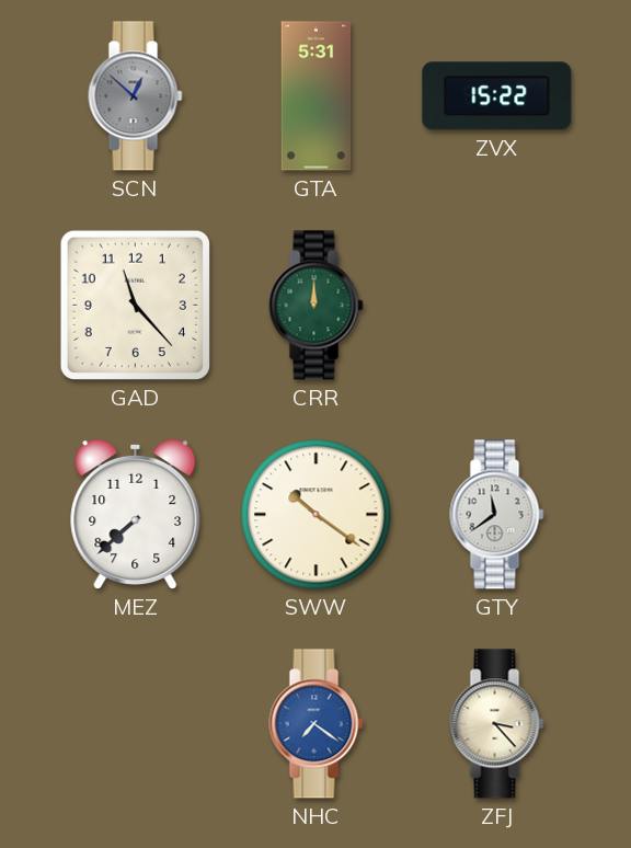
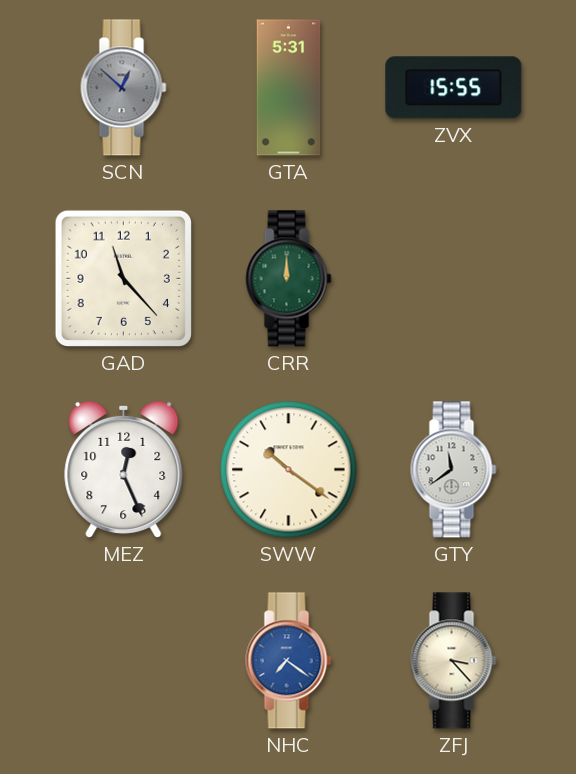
ZVX: 15:22 -> 15:55 (454, 88)
MEZ: 7:38 -> 12:26 (124, 469)
